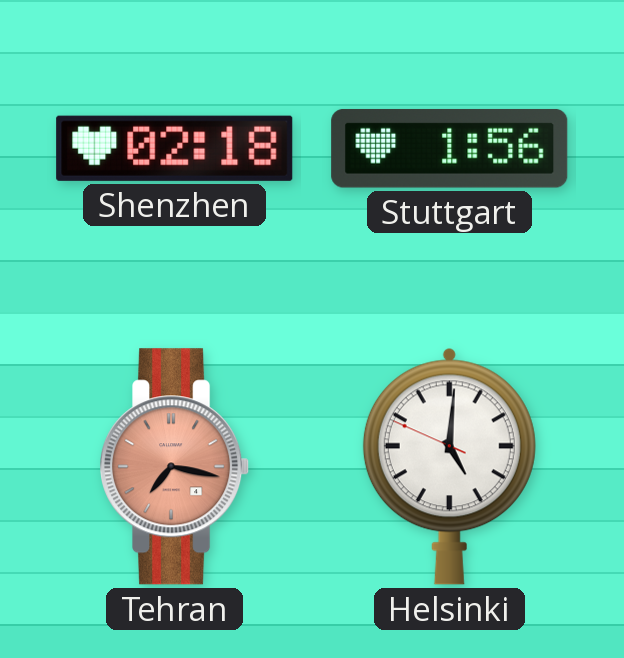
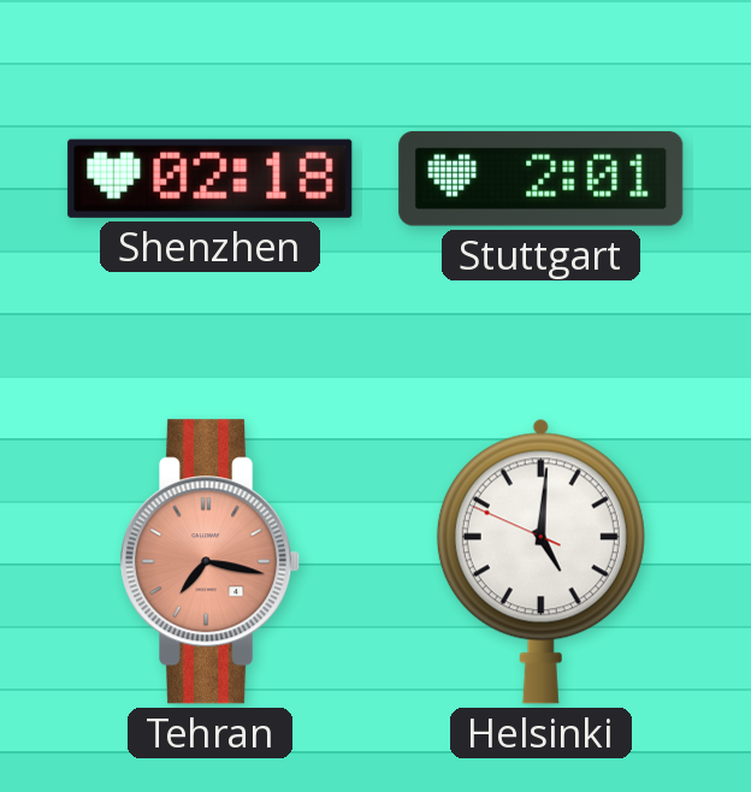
Stuttgart: 1:56 -> 2:01 (542, 178)
